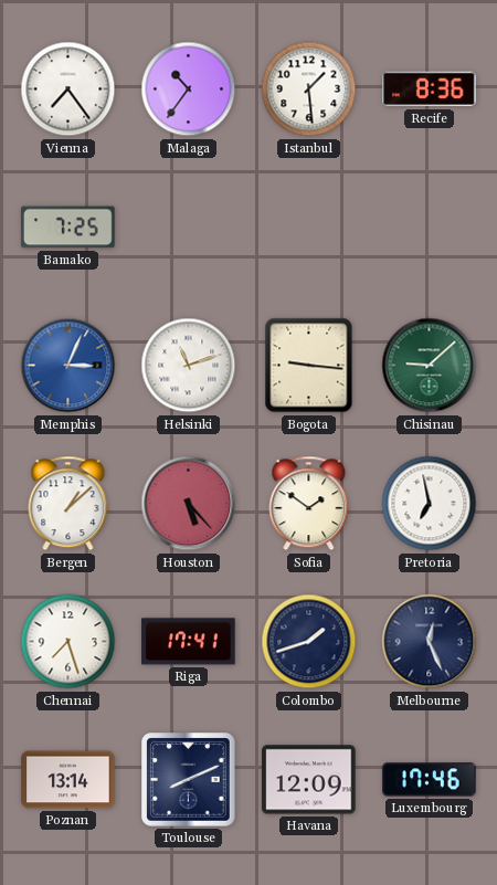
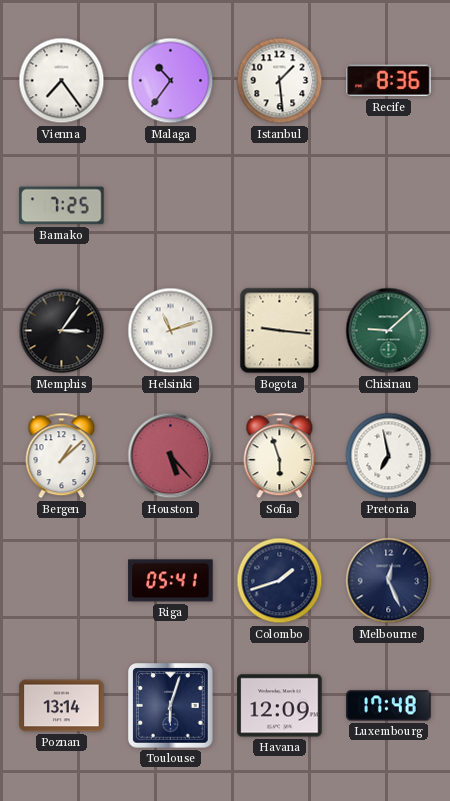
Memphis: 3:04 -> 3:06 (62, 331)
Memphis dial: blue -> black (62, 331)
Sofia: 1:51 -> 5:57 (280, 456)
Chennai: 7:27 -> none (68, 642)
Riga: 17:41 -> 05:41 (171, 581)
Toulouse: 8:11 -> 6:03 (171, 706)
Luxembourg: 17:46 -> 17:48 (389, 706)
